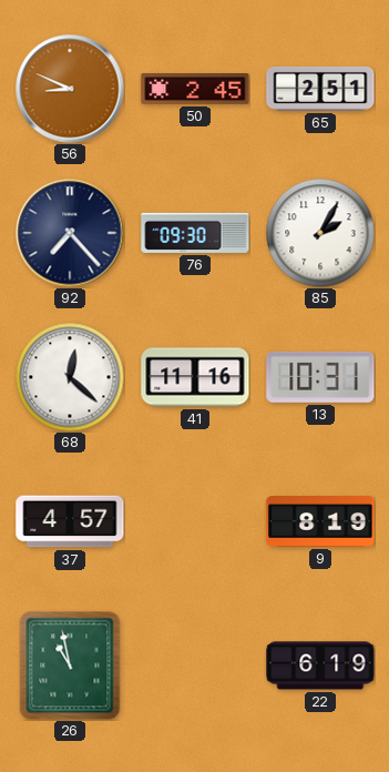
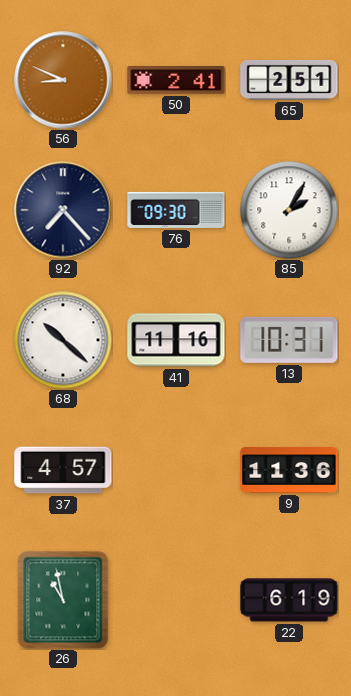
50: 2:45 -> 2:41 (176, 80)
68: 12:22 -> 10:22 (63, 340)
9: 8:19 -> 11:36 (289, 470)
